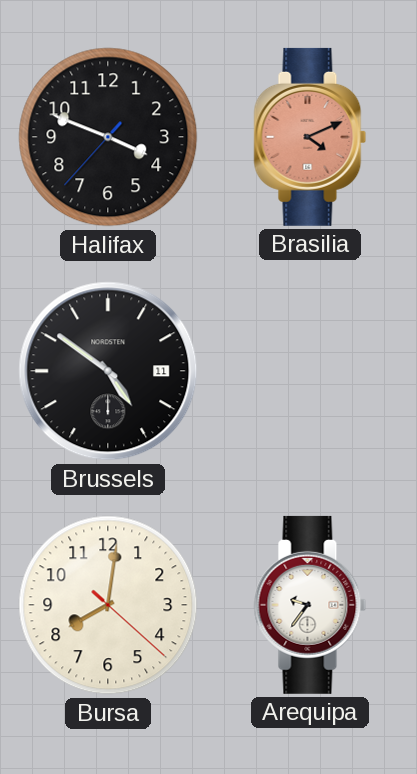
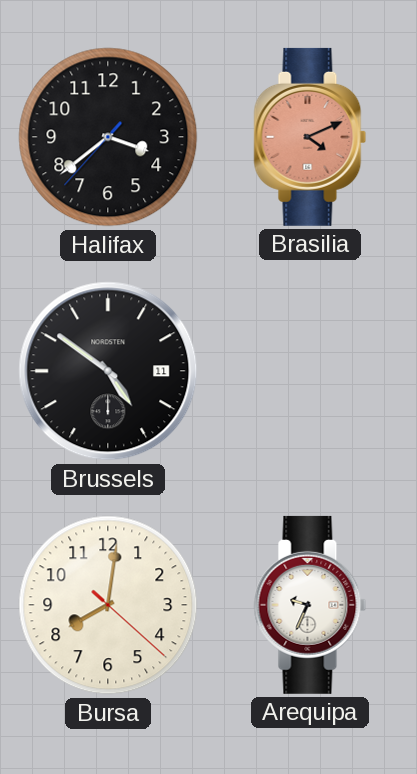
Halifax: 3:48 -> 3:38 (108, 137)
Arequipa: 9:36 -> 9:34 (310, 605)
